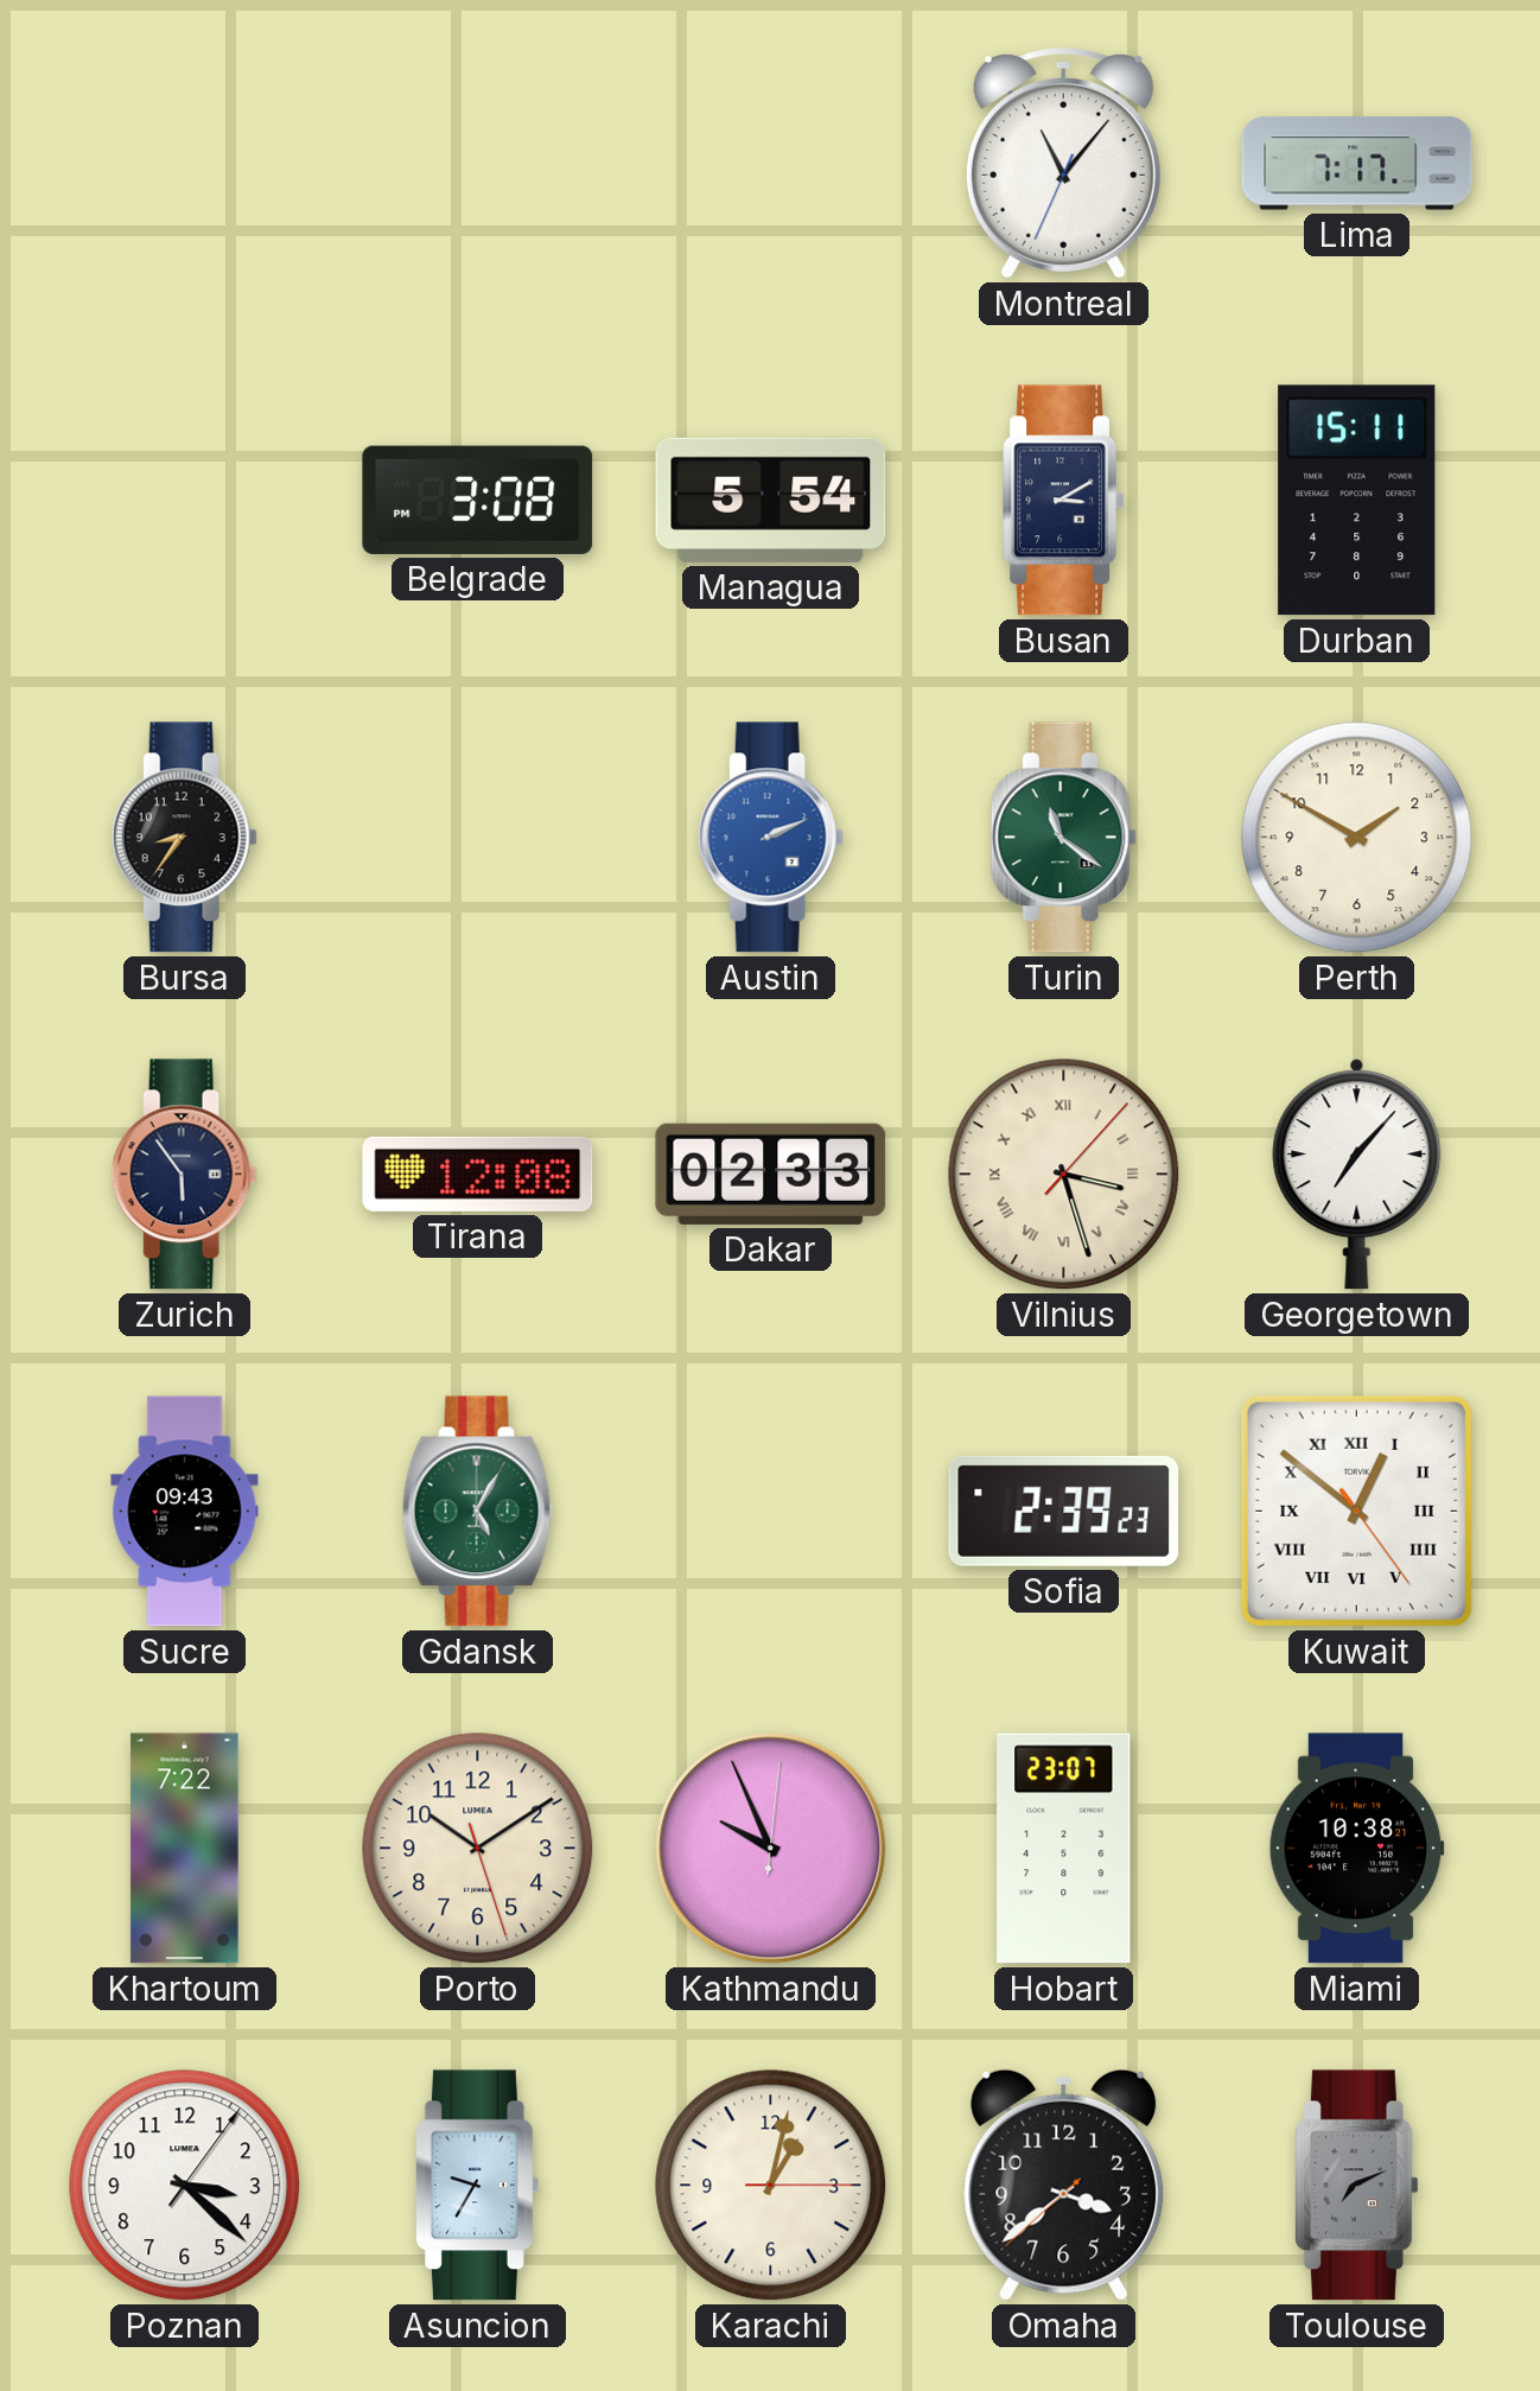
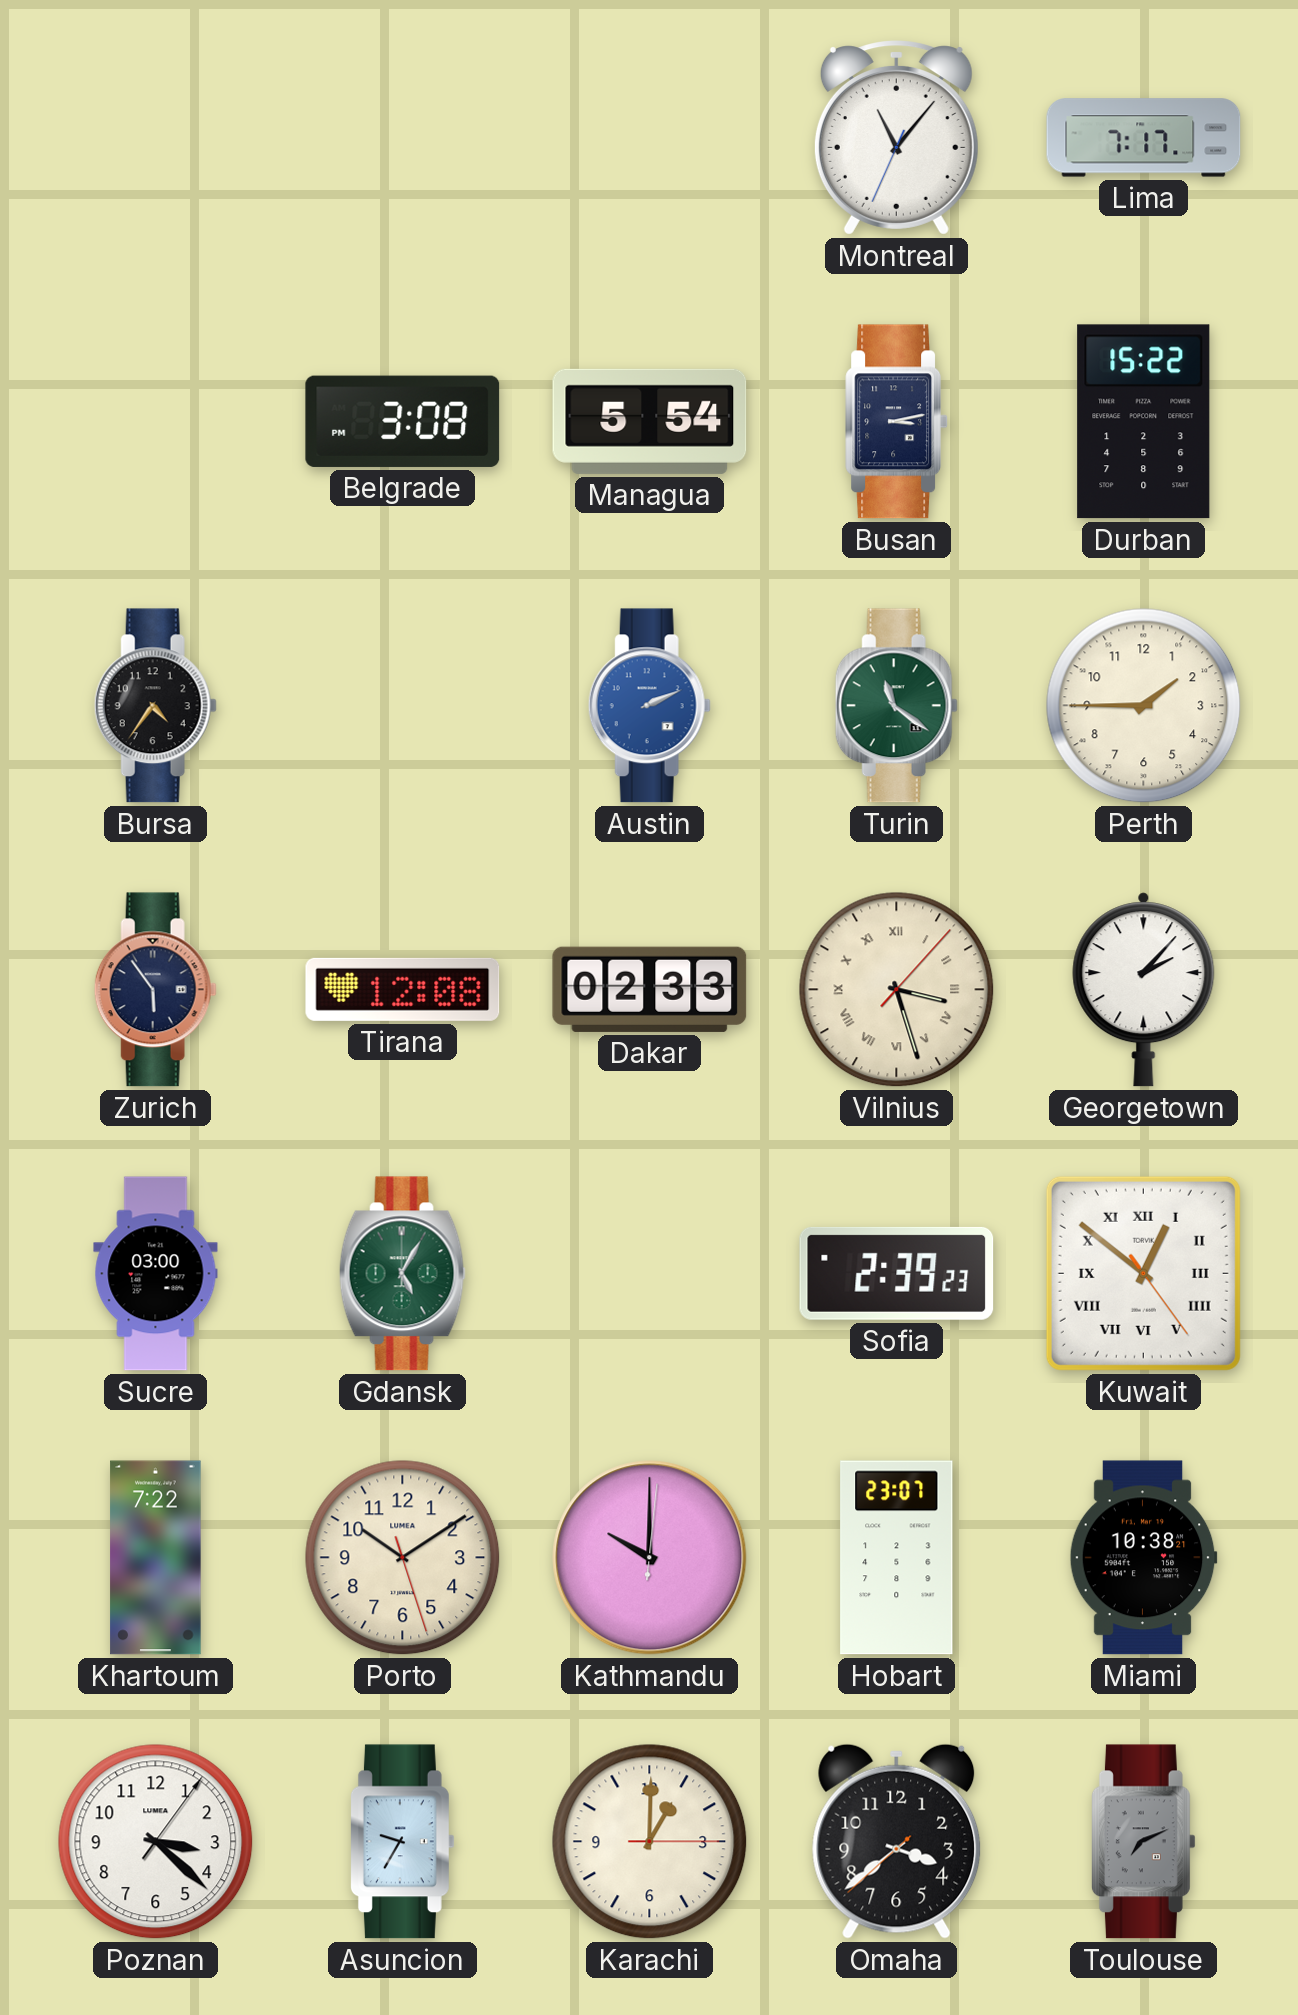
Busan: 3:10 -> 3:13 (896, 422)
Durban: 15:11 -> 15:22 (1144, 422)
Bursa: 8:36 -> 4:36 (155, 706)
Perth: 1:50 -> 1:45 (1144, 706)
Georgetown: 7:07 -> 2:07 (1144, 990)
Sucre: 09:43 -> 03:00 (156, 1274)
Kathmandu: 9:56 -> 10:00 (650, 1558)
Karachi: 1:02 -> 1:00 (650, 1842)
